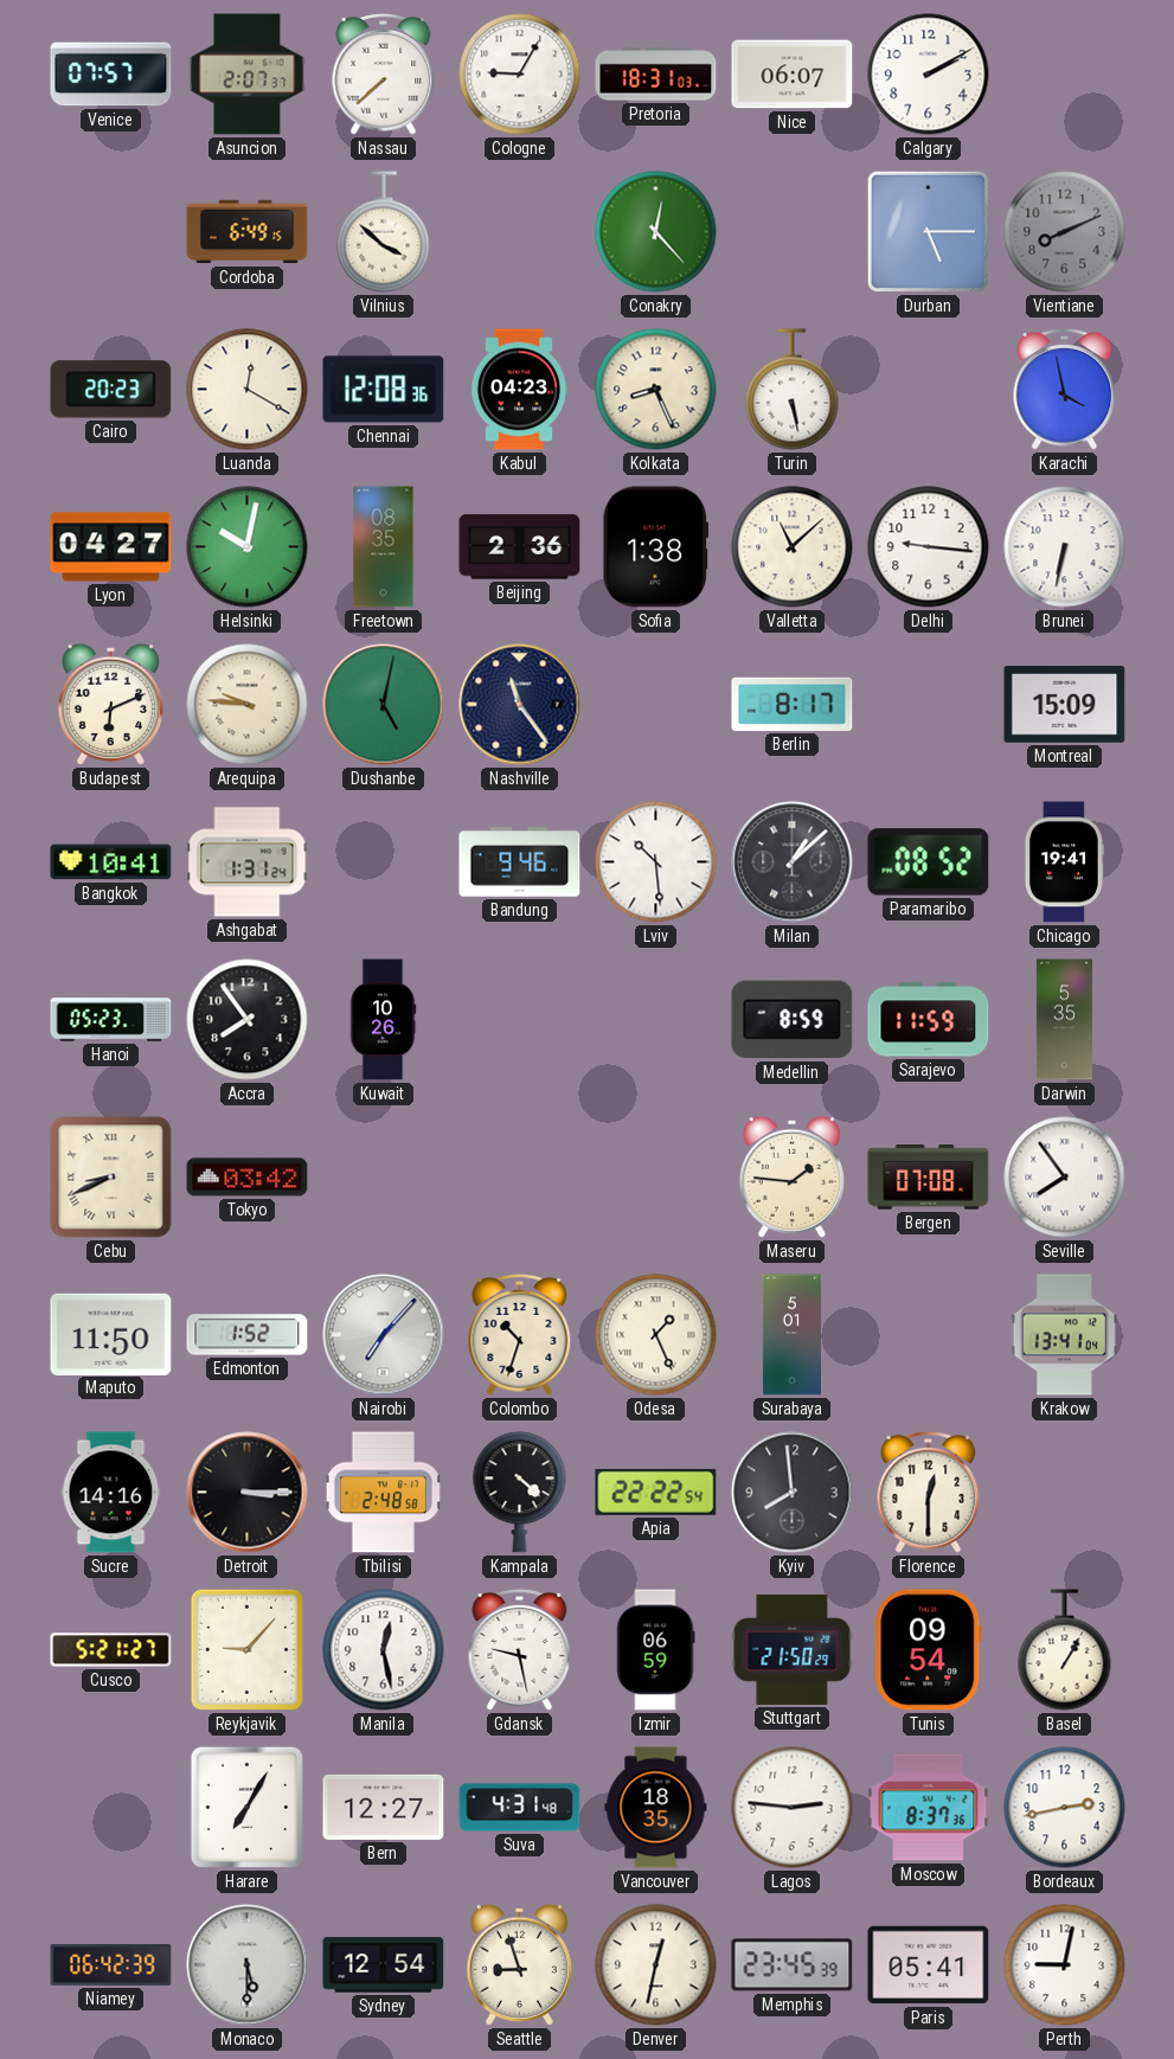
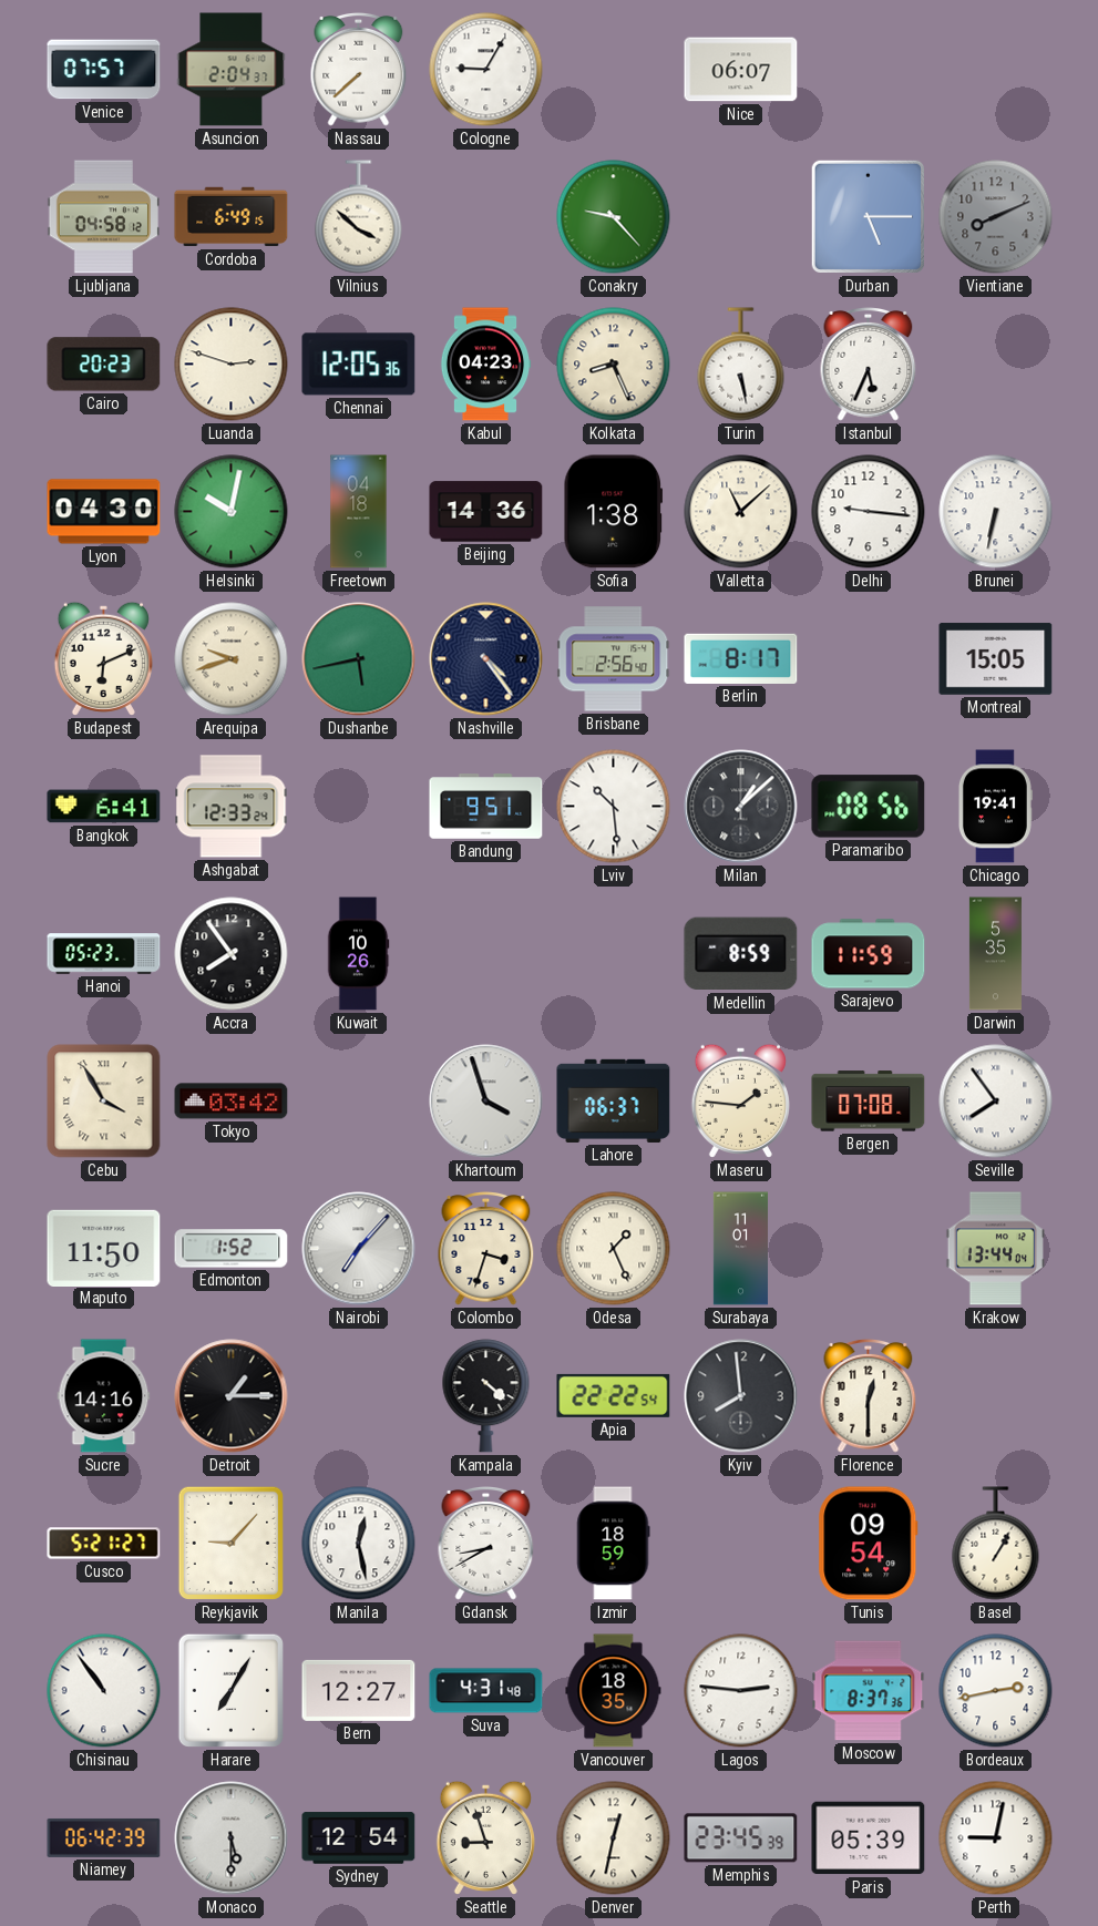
Asuncion: 2:07 -> 2:04 (232, 70)
Pretoria: 18:31 -> none (656, 75)
Calgary: 2:10 -> none (929, 75)
Ljubljana: none -> 04:58 (103, 217)
Conakry: 12:23 -> 9:23 (614, 217)
Luanda: 12:20 -> 2:48 (232, 365)
Chennai: 12:08 -> 12:05 (359, 365)
Istanbul: none -> 5:34 (869, 365)
Karachi: 3:58 -> none (1065, 390)
Lyon: 04:27 -> 04:30 (104, 512)
Freetown: 08:35 -> 04:18 (359, 512)
Beijing: 2:36 -> 14:36 (486, 512)
Arequipa: 9:46 -> 9:42 (232, 659)
Dushanbe: 5:02 -> 5:43 (359, 659)
Nashville: 11:24 -> 4:24 (486, 659)
Brisbane: none -> 2:56 (614, 659)
Montreal: 15:09 -> 15:05 (996, 659)
Bangkok: 10:41 -> 6:41 (104, 807)
Ashgabat: 1:31 -> 12:33 (232, 807)
Bandung: 9:46 -> 9:51 (486, 807)
Paramaribo: 08:52 -> 08:56 (869, 807)
Cebu: 8:41 -> 3:55 (104, 1102)
Khartoum: none -> 3:57 (486, 1102)
Lahore: none -> 06:37 (614, 1100)
Colombo: 10:33 -> 3:33 (486, 1249)
Surabaya: 5:01 -> 11:01 (740, 1249)
Krakow: 13:41 -> 13:44 (995, 1249)
Detroit: 3:15 -> 1:15 (232, 1396)
Tbilisi: 2:48 -> none (383, 1493)
Gdansk: 9:28 -> 8:40 (486, 1544)
Izmir: 06:59 -> 18:59 (613, 1544)
Stuttgart: 21:50 -> none (793, 1649)
Chisinau: none -> 10:54 (104, 1691)
Paris: 05:41 -> 05:39 (869, 1838)
